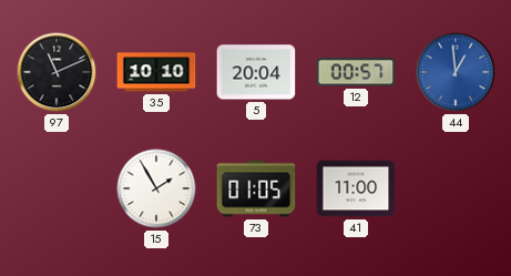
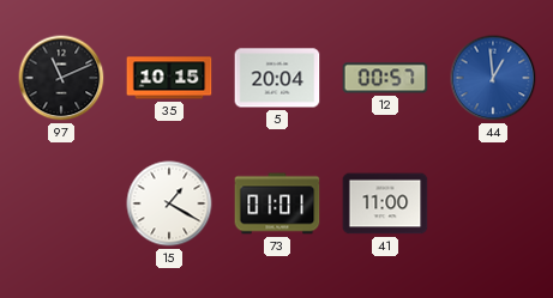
35: 10:10 -> 10:15 (169, 78)
15: 1:55 -> 1:20 (169, 203)
73: 01:05 -> 01:01 (277, 203)
